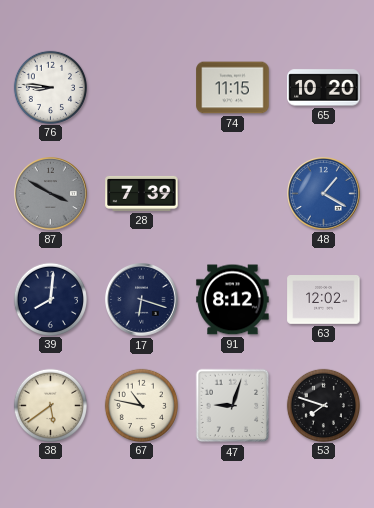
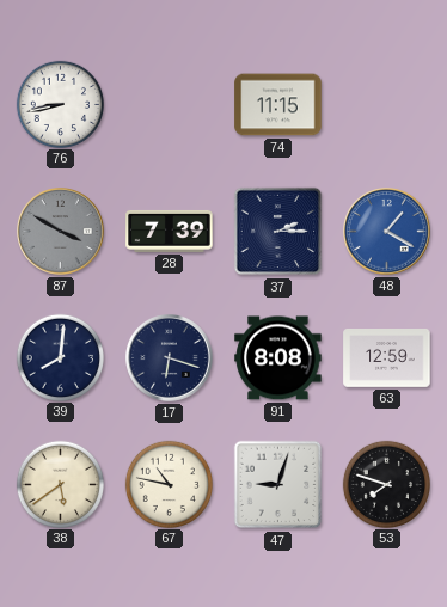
76: 8:46 -> 8:43 (60, 104)
65: 10:20 -> none (324, 88)
37: none -> 2:15 (278, 232)
91: 8:12 -> 8:08 (278, 358)
63: 12:02 -> 12:59 (387, 358)
